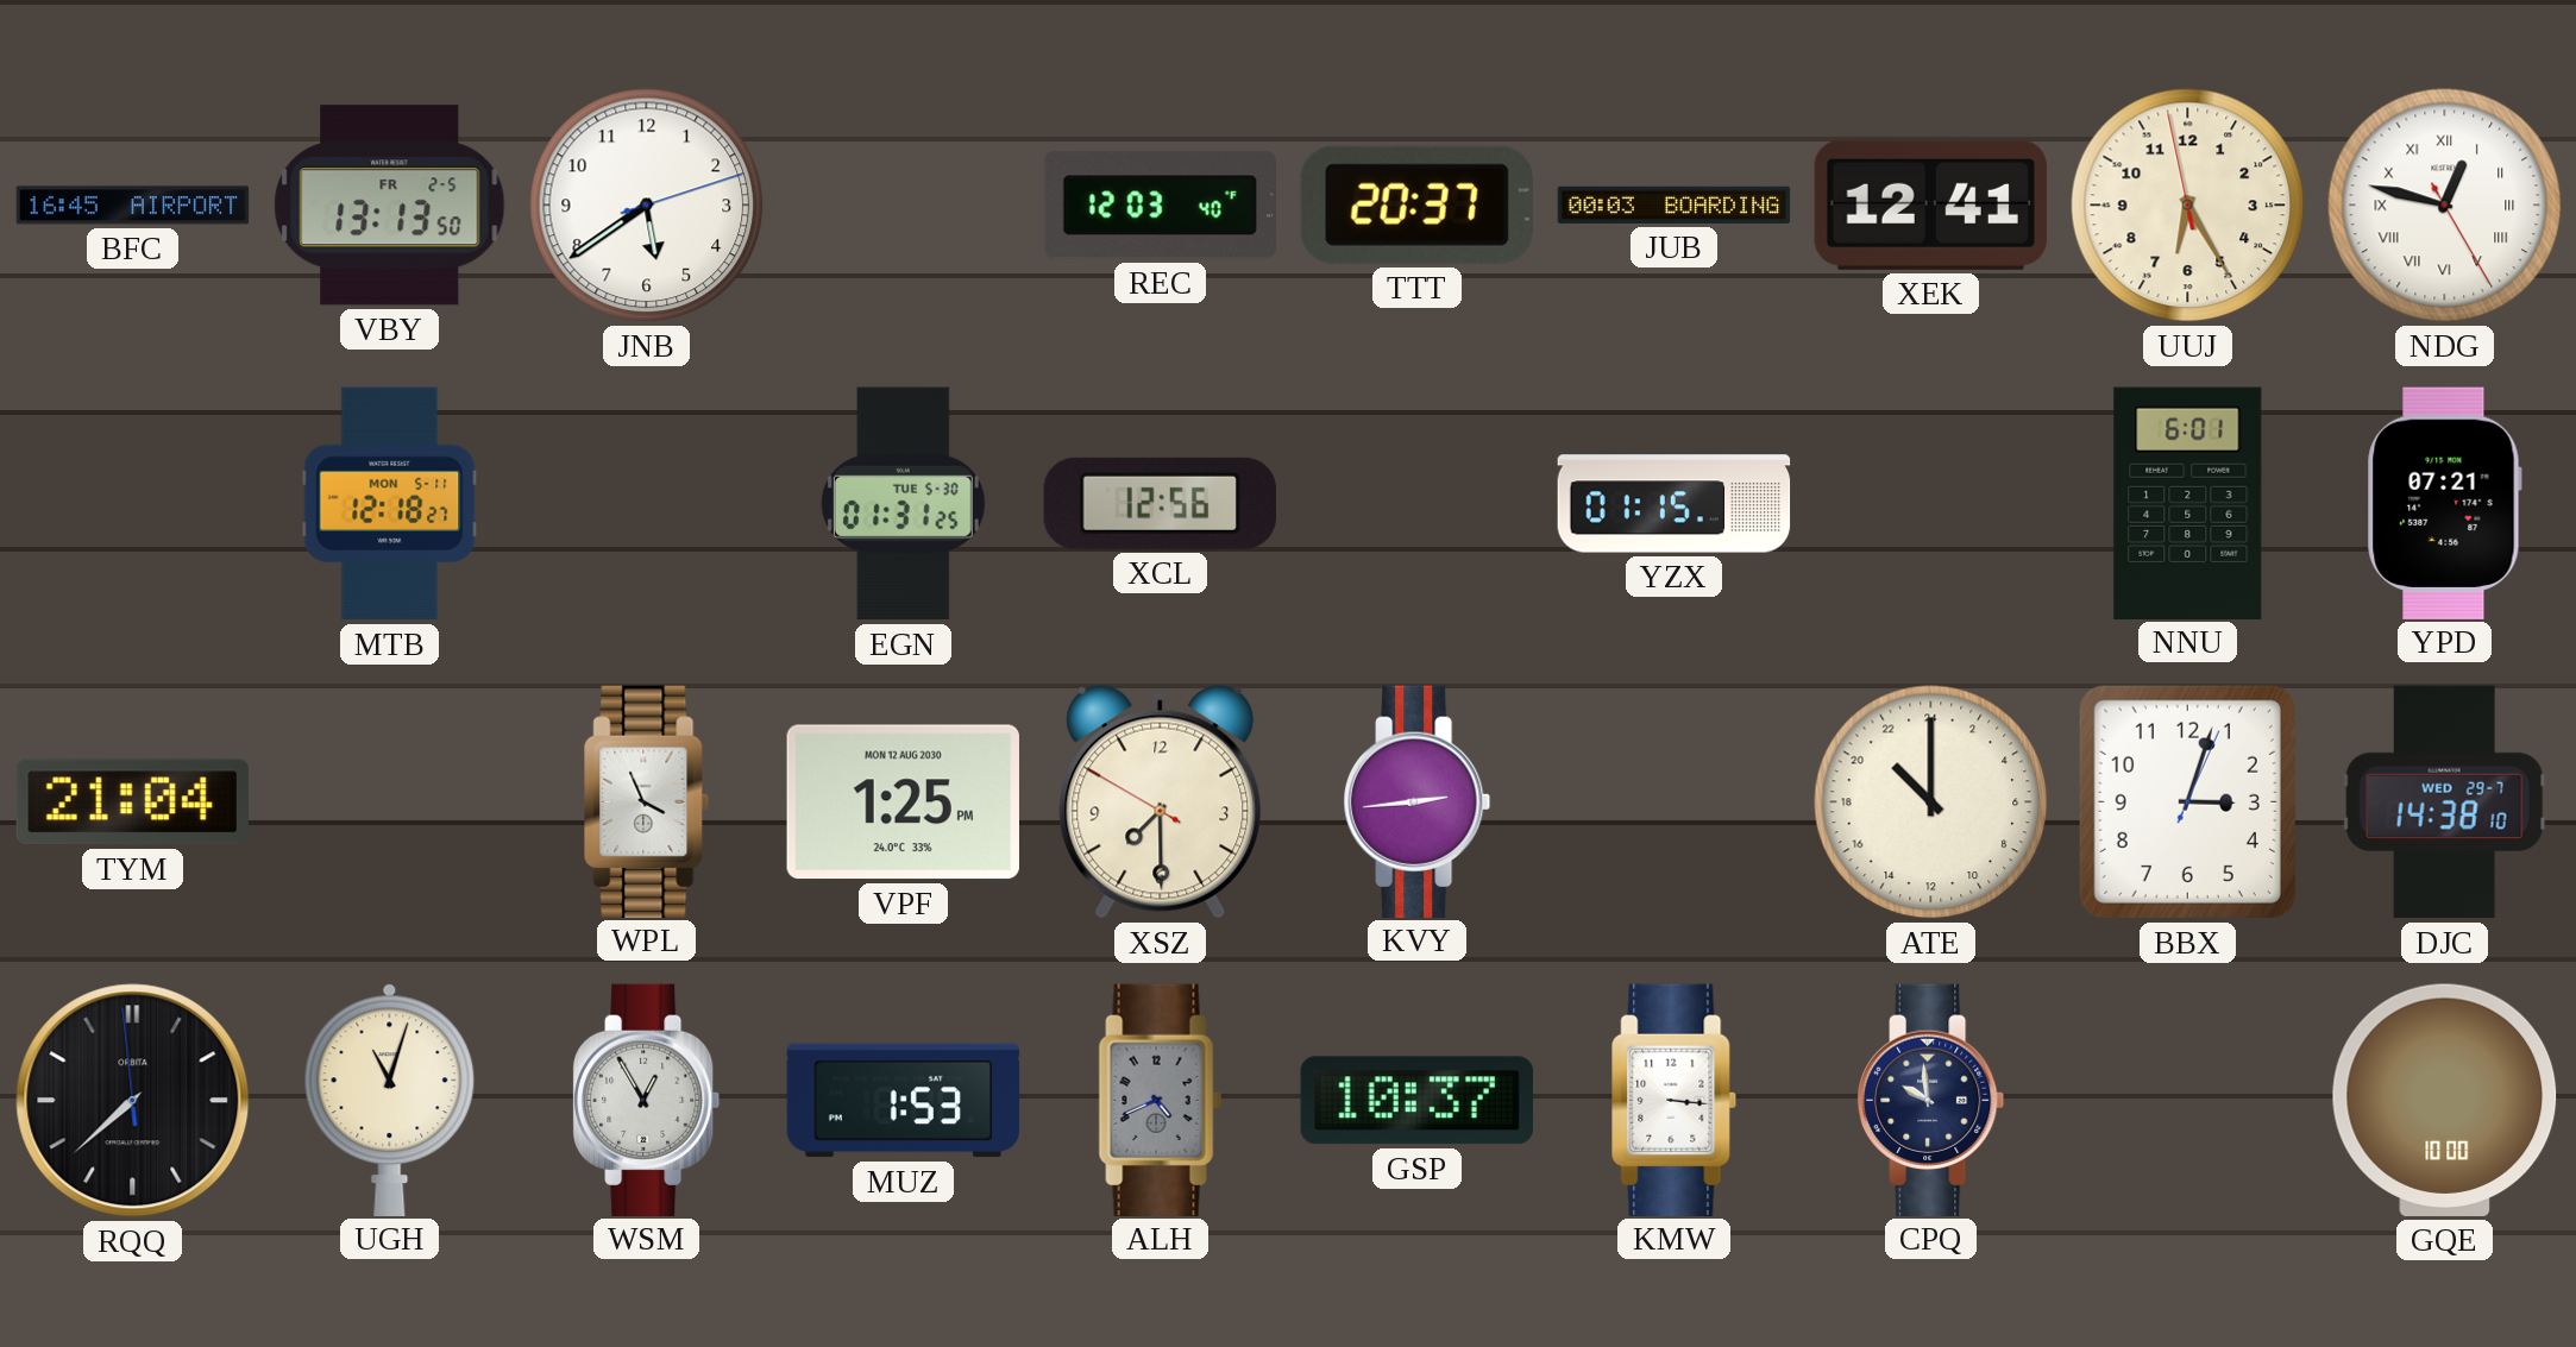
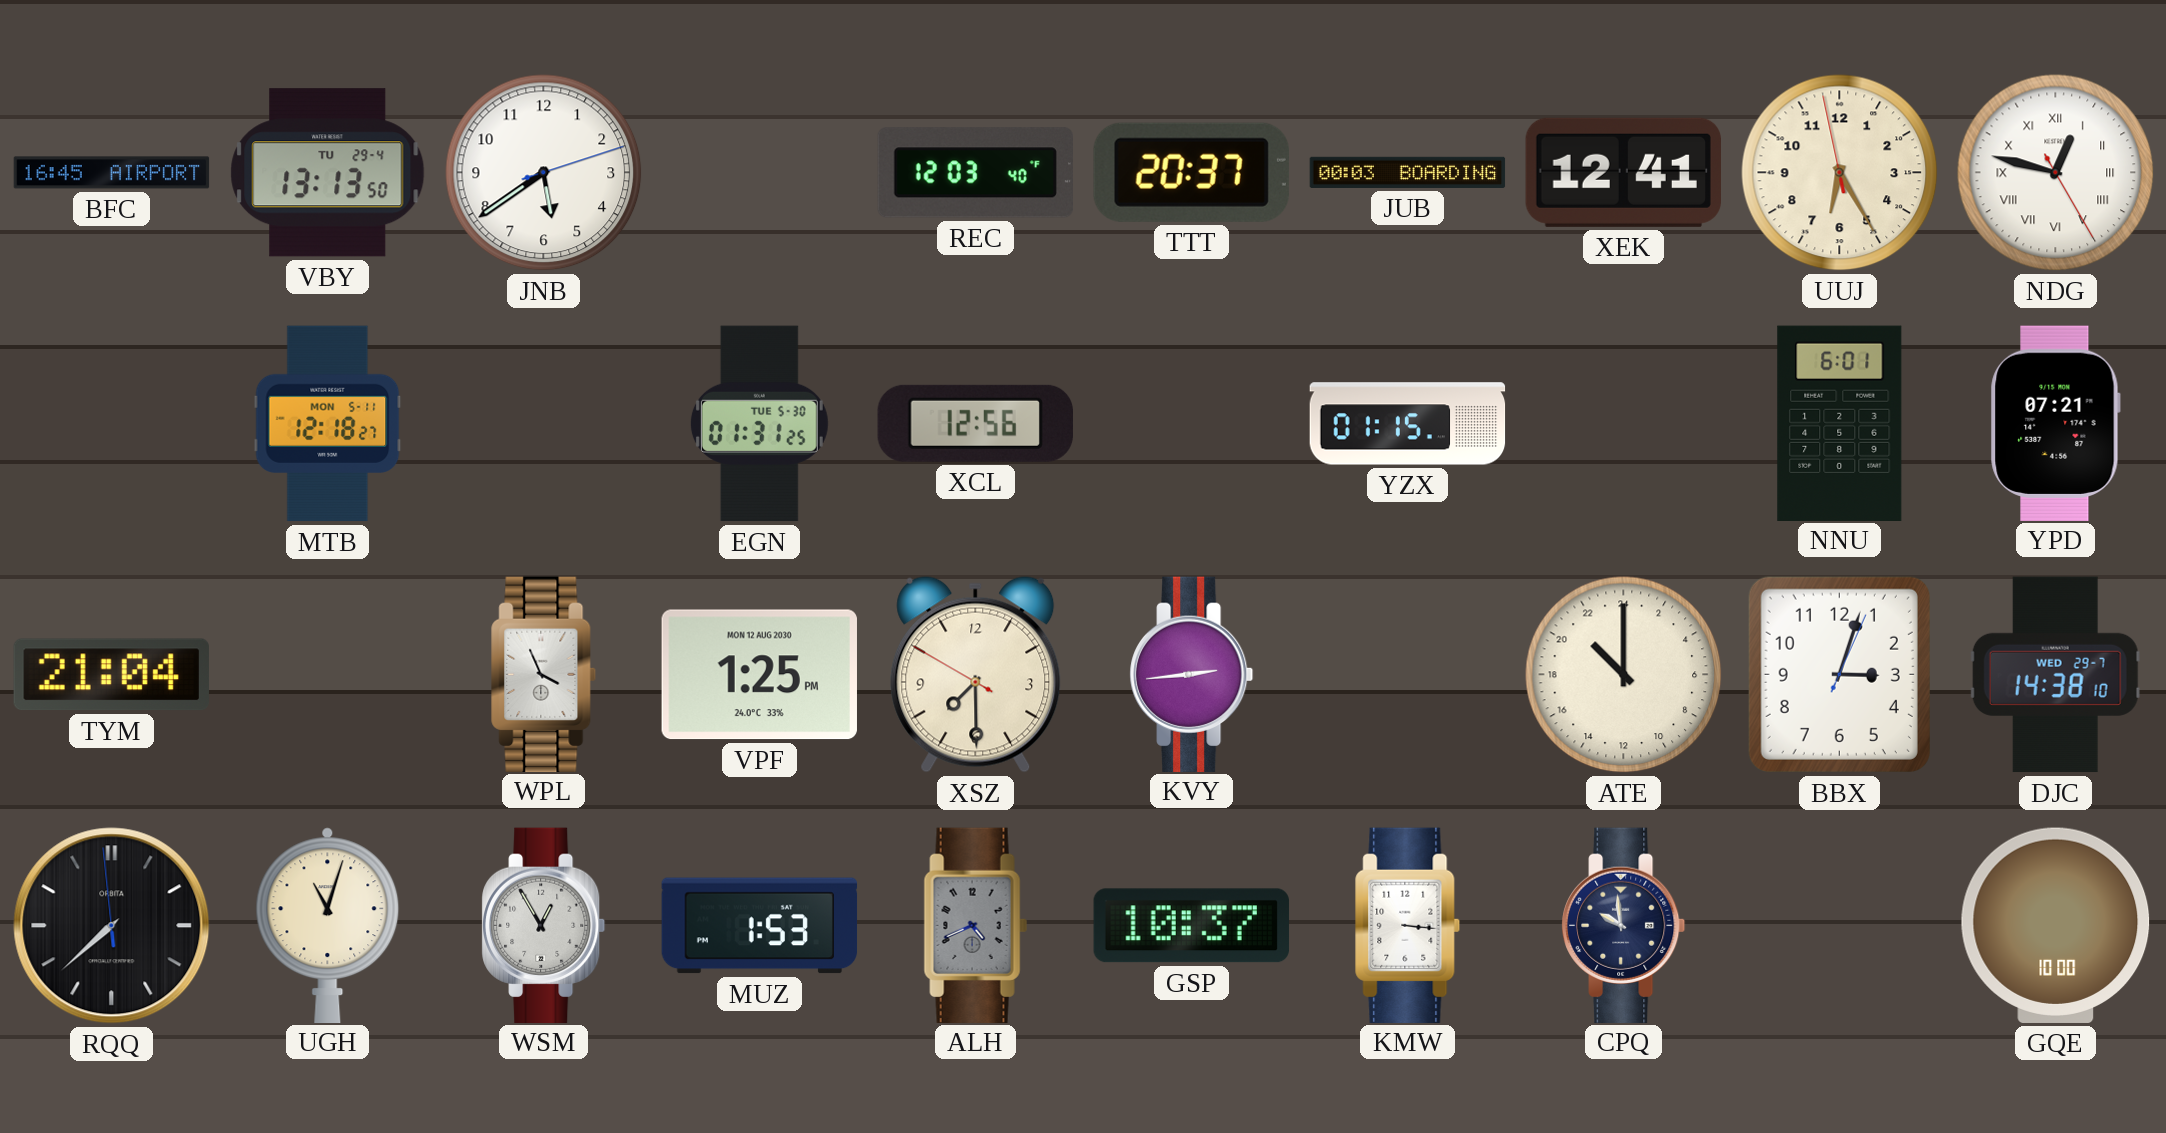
VBY date: FR 2-5 -> TU 29-4 (328, 173)
